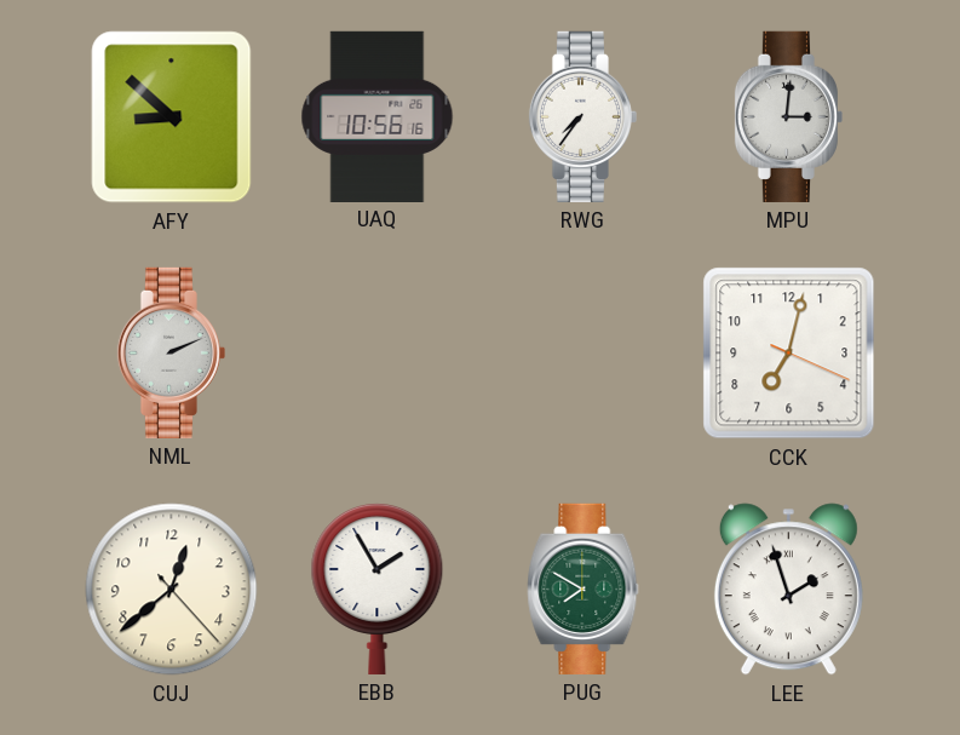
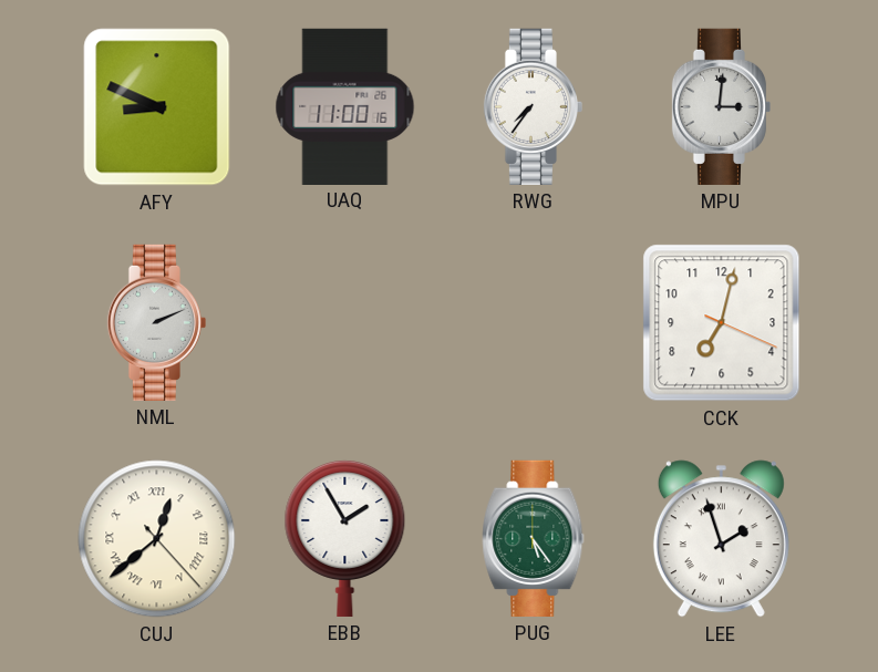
AFY: 8:52 -> 8:49 (157, 107)
UAQ: 10:56 -> 11:00 (345, 106)
CUJ numerals: Arabic -> Roman (157, 539)
PUG: 7:50 -> 5:24 (534, 538)
